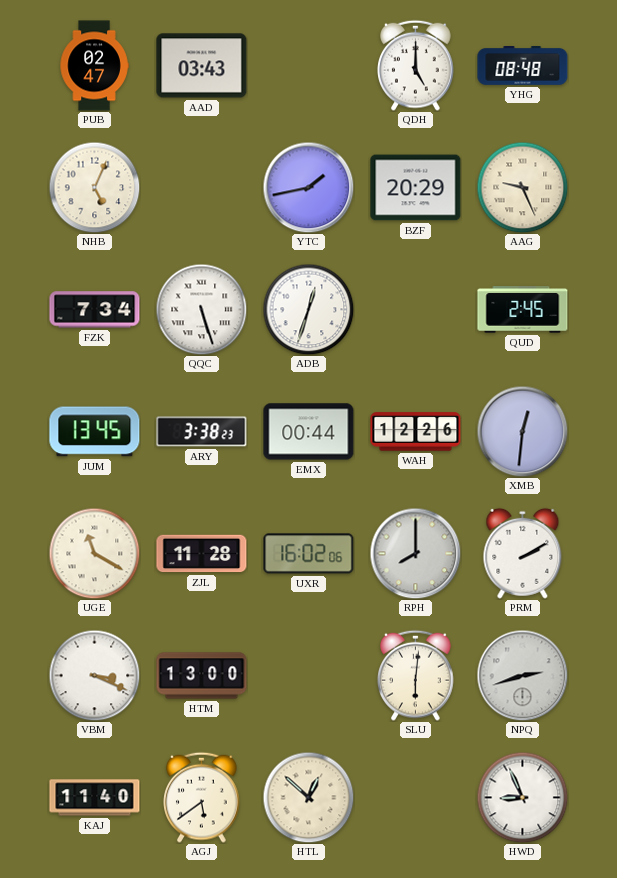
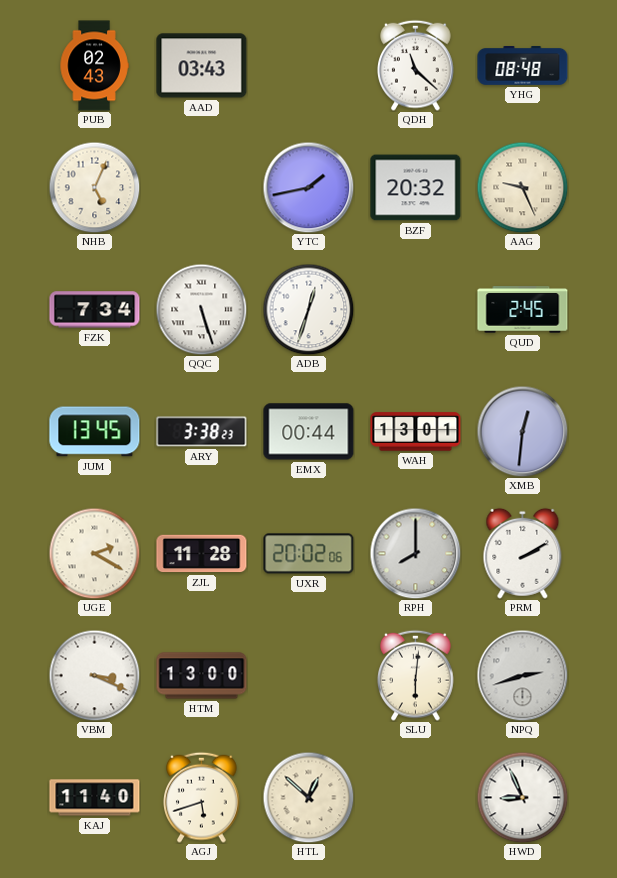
PUB: 02:47 -> 02:43 (94, 66)
QDH: 5:00 -> 11:22 (416, 65)
BZF: 20:29 -> 20:32 (416, 188)
WAH: 12:26 -> 13:01 (416, 432)
UGE: 11:20 -> 2:20 (94, 553)
UXR: 16:02 -> 20:02 (309, 554)
AGJ: 5:39 -> 5:42 (202, 797)
